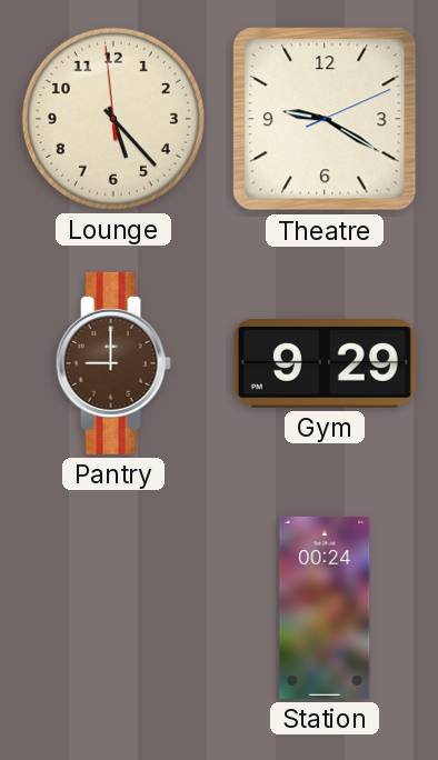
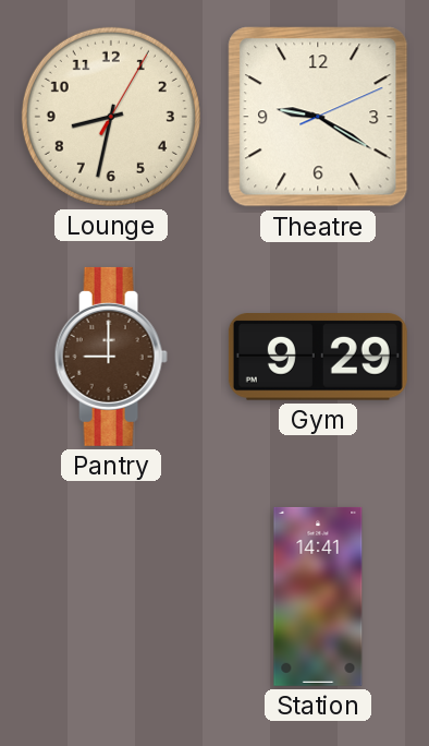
Lounge: 5:22 -> 8:32 (111, 117)
Station: 00:24 -> 14:41 (318, 597)
